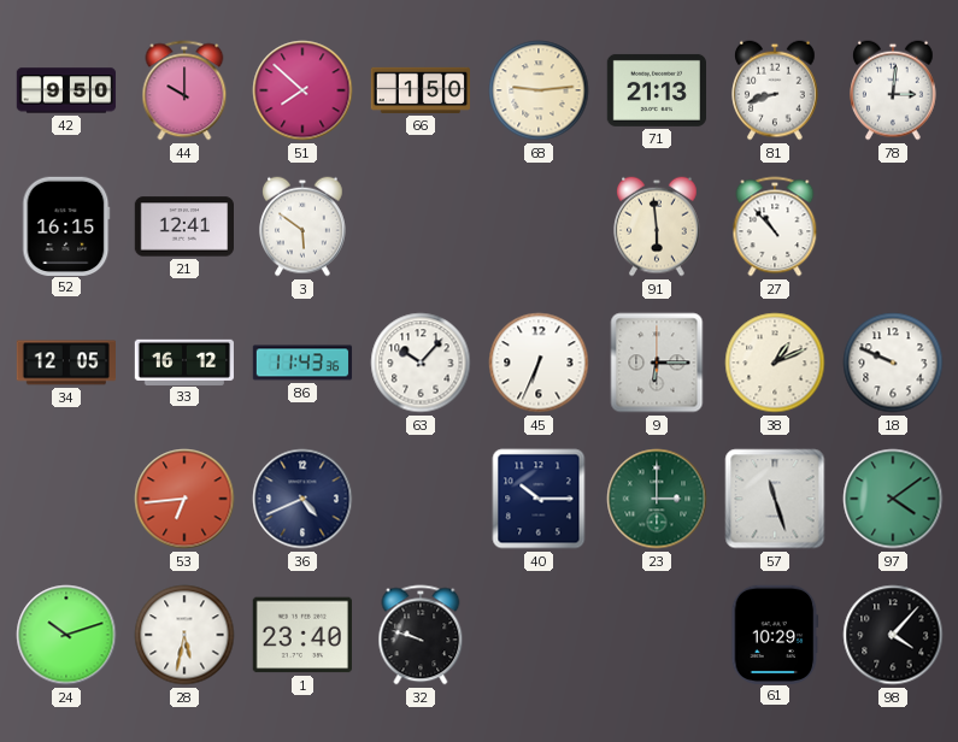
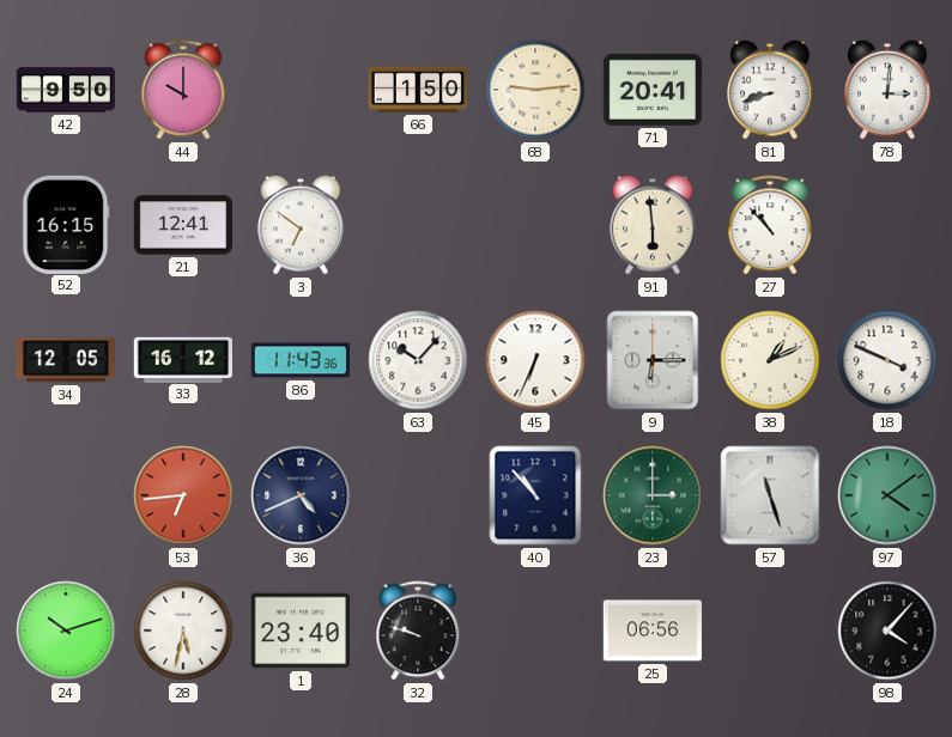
51: 7:52 -> none (302, 90)
71: 21:13 -> 20:41 (651, 90)
3: 5:51 -> 6:51 (301, 225)
18: 9:49 -> 3:49 (887, 360)
40: 10:15 -> 10:53 (535, 495)
25: none -> 06:56 (651, 631)
61: 10:29 -> none (775, 634)
